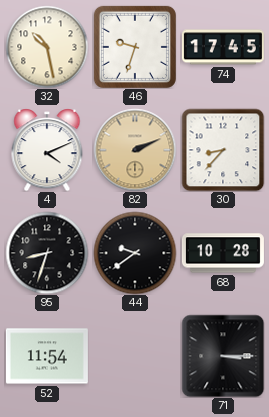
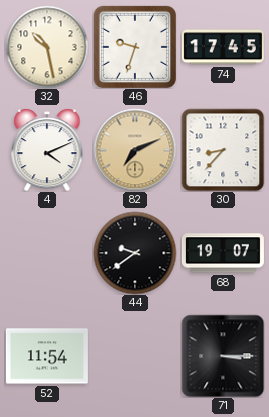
82: 2:11 -> 7:11 (135, 150)
95: 8:33 -> none (47, 253)
68: 10:28 -> 19:07 (223, 253)
